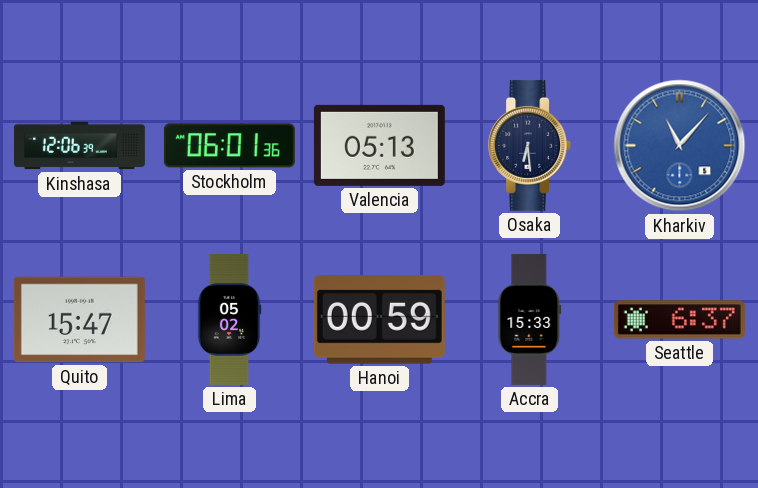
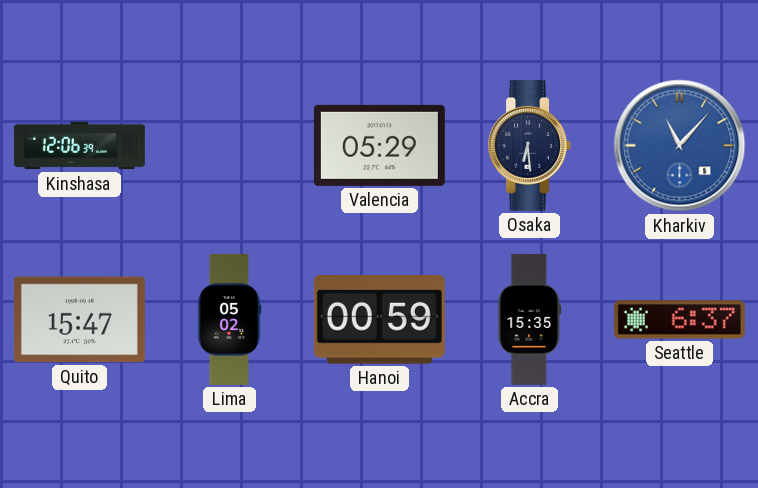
Stockholm: 06:01 -> none (229, 146)
Valencia: 05:13 -> 05:29 (379, 145)
Accra: 15:33 -> 15:35 (530, 319)
